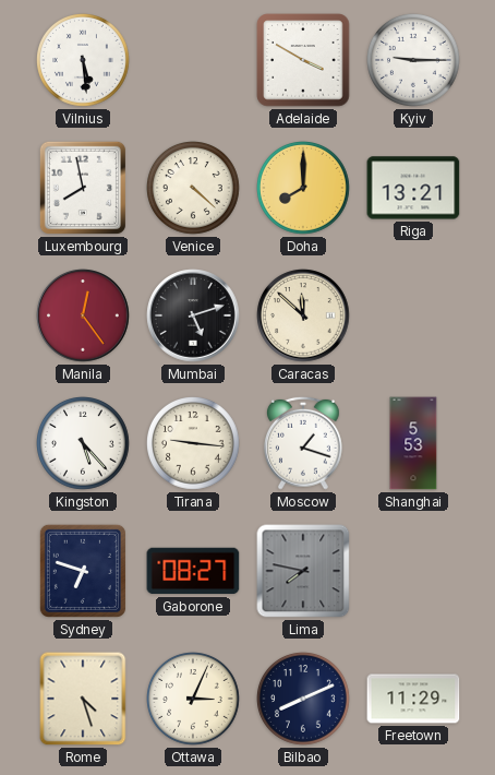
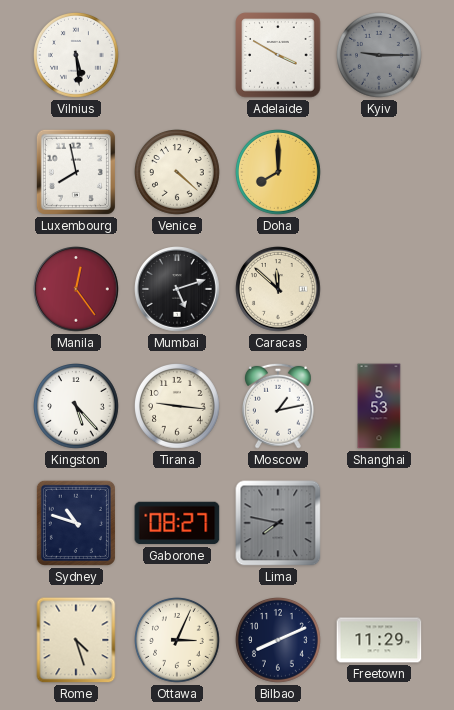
Kyiv dial: white -> grey (380, 56)
Riga: 13:21 -> none (413, 188)
Moscow: 1:18 -> 1:13 (279, 406)
Sydney: 6:48 -> 10:48 (76, 523)
